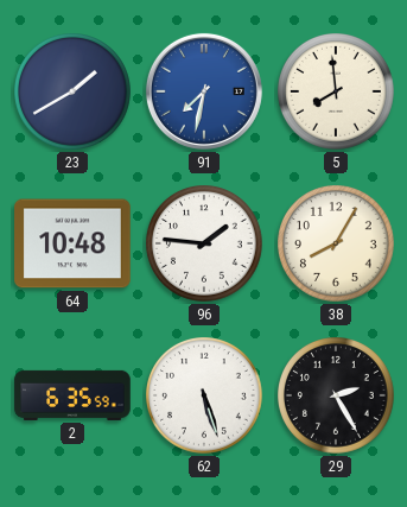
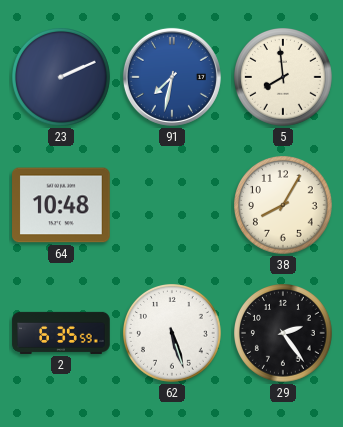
23: 1:40 -> 2:11 (62, 78)
96: 1:46 -> none (205, 245)
29: 2:25 -> 2:24 (284, 334)
